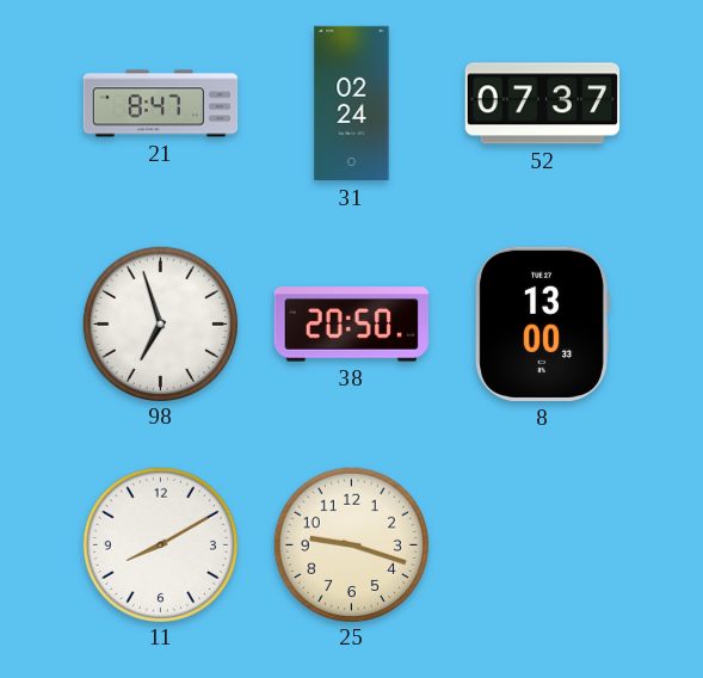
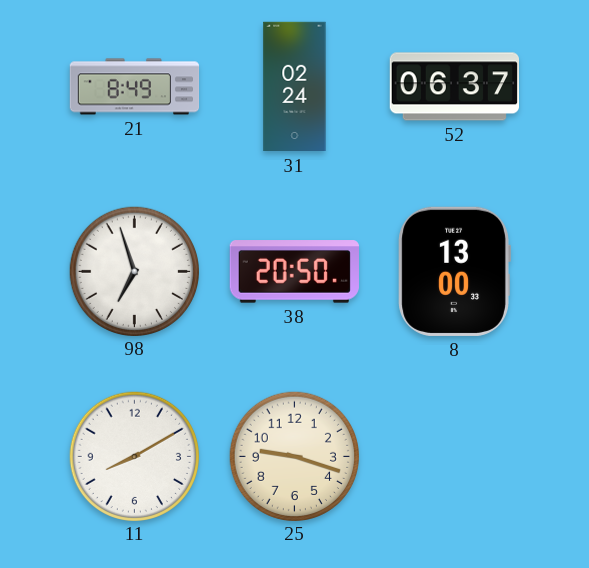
21: 8:47 -> 8:49 (135, 87)
52: 07:37 -> 06:37 (454, 87)
